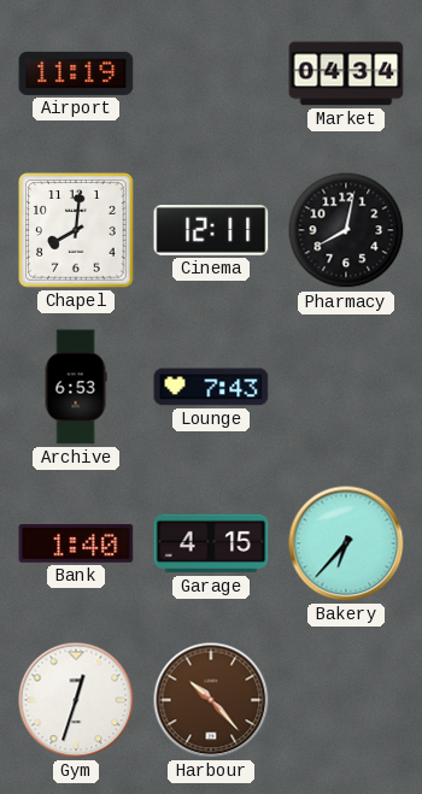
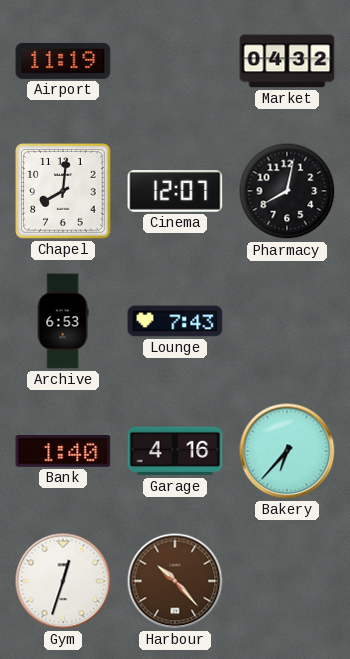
Market: 04:34 -> 04:32 (287, 61)
Cinema: 12:11 -> 12:07 (175, 192)
Garage: 4:15 -> 4:16 (175, 451)
